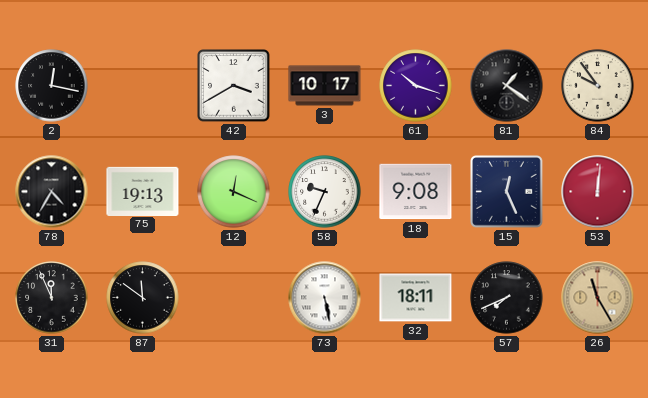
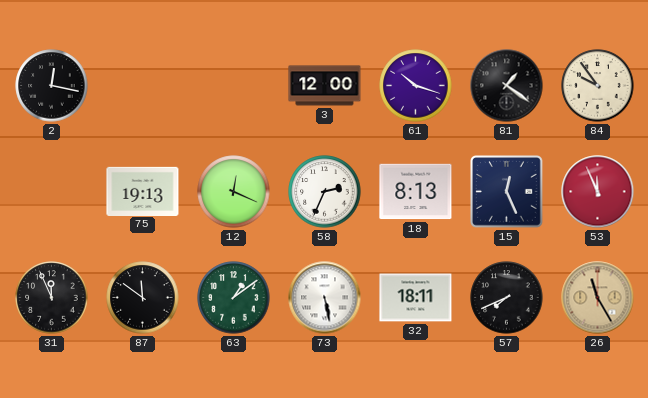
42: 3:40 -> none (234, 86)
3: 10:17 -> 12:00 (325, 86)
78: 4:35 -> none (52, 192)
58: 9:34 -> 2:34 (325, 192)
18: 9:08 -> 8:13 (416, 192)
53: 12:01 -> 11:56 (598, 192)
63: none -> 1:09 (234, 298)
